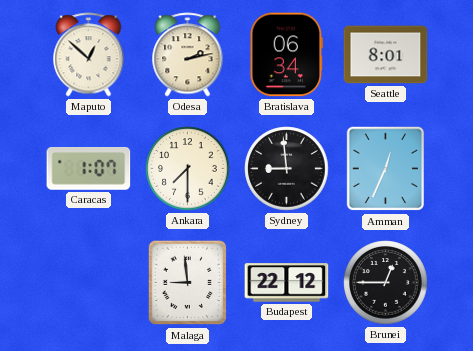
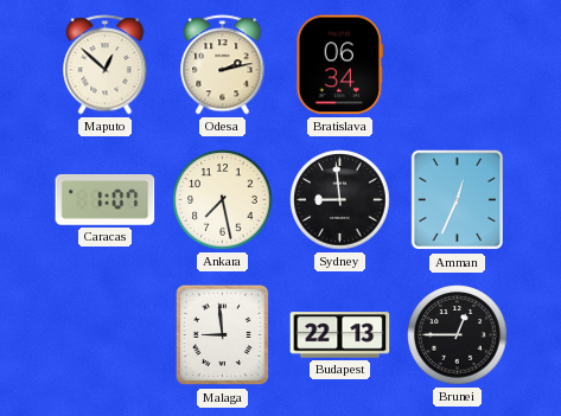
Seattle: 8:01 -> none (386, 55)
Ankara: 7:30 -> 7:28 (223, 200)
Budapest: 22:12 -> 22:13 (340, 335)
